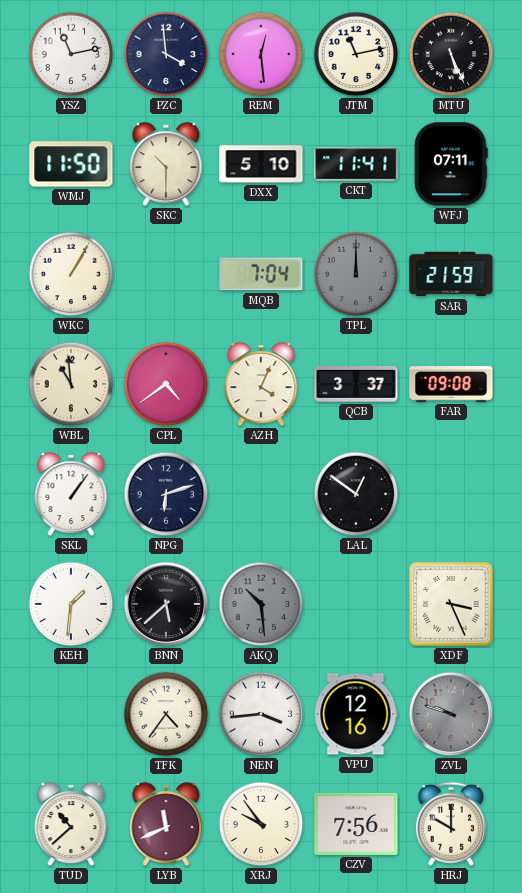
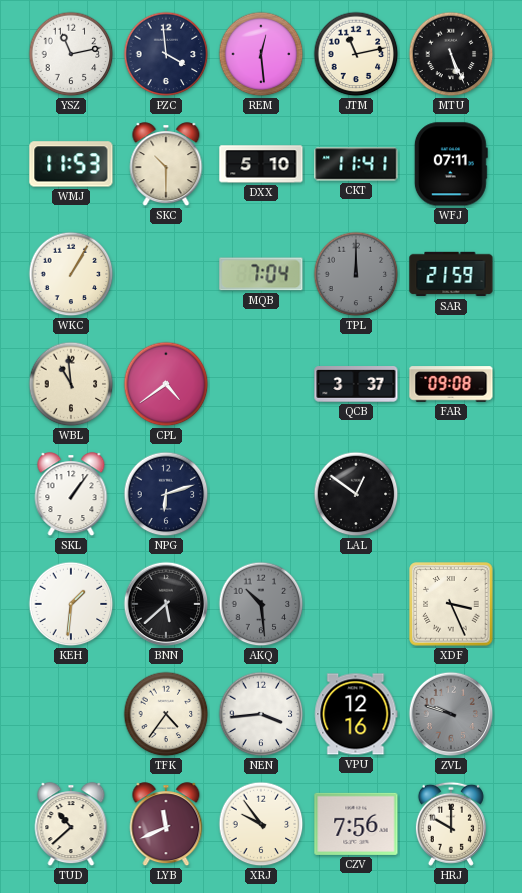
WMJ: 11:50 -> 11:53 (71, 164)
AZH: 4:04 -> none (261, 385)
